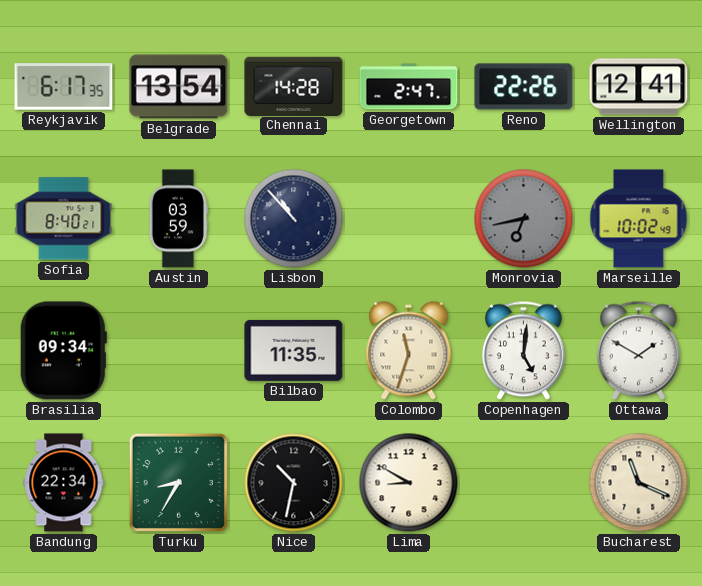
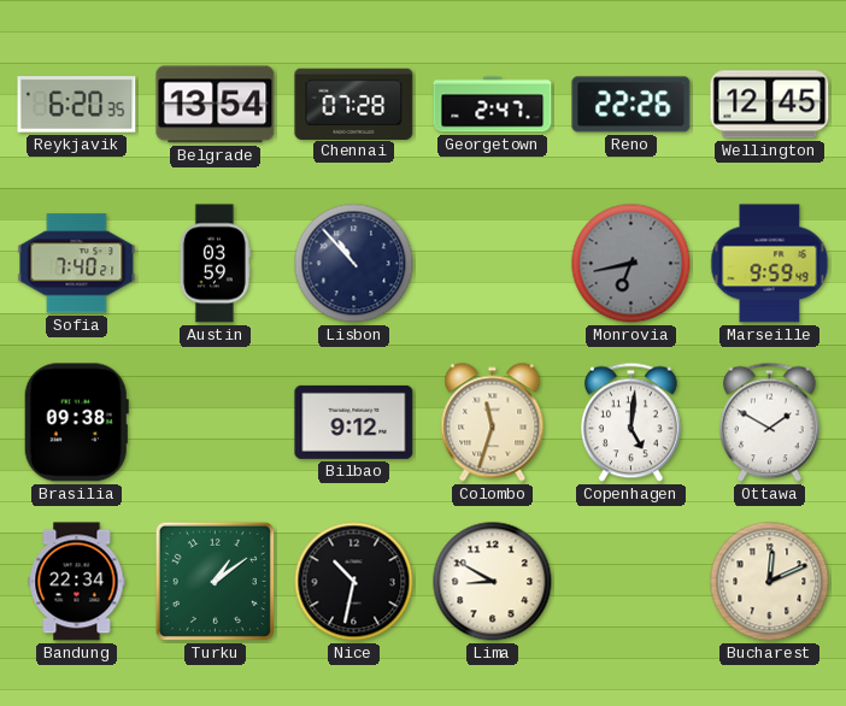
Reykjavik: 6:17 -> 6:20 (77, 105)
Chennai: 14:28 -> 07:28 (354, 104)
Wellington: 12:41 -> 12:45 (770, 105)
Sofia: 8:40 -> 7:40 (77, 264)
Marseille: 10:02 -> 9:59 (770, 264)
Brasilia: 09:34 -> 09:38 (76, 423)
Bilbao: 11:35 -> 9:12 (354, 422)
Turku: 8:35 -> 1:09 (215, 581)
Bucharest: 11:19 -> 12:11 (770, 582)
